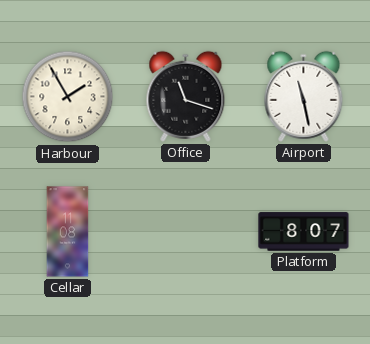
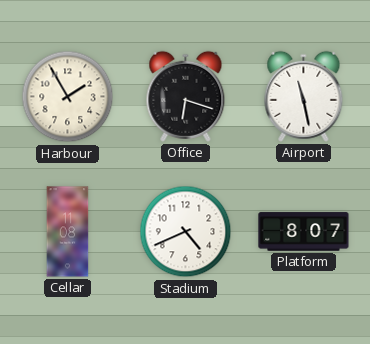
Office: 11:18 -> 6:18 (186, 96)
Stadium: none -> 4:41 (186, 232)
